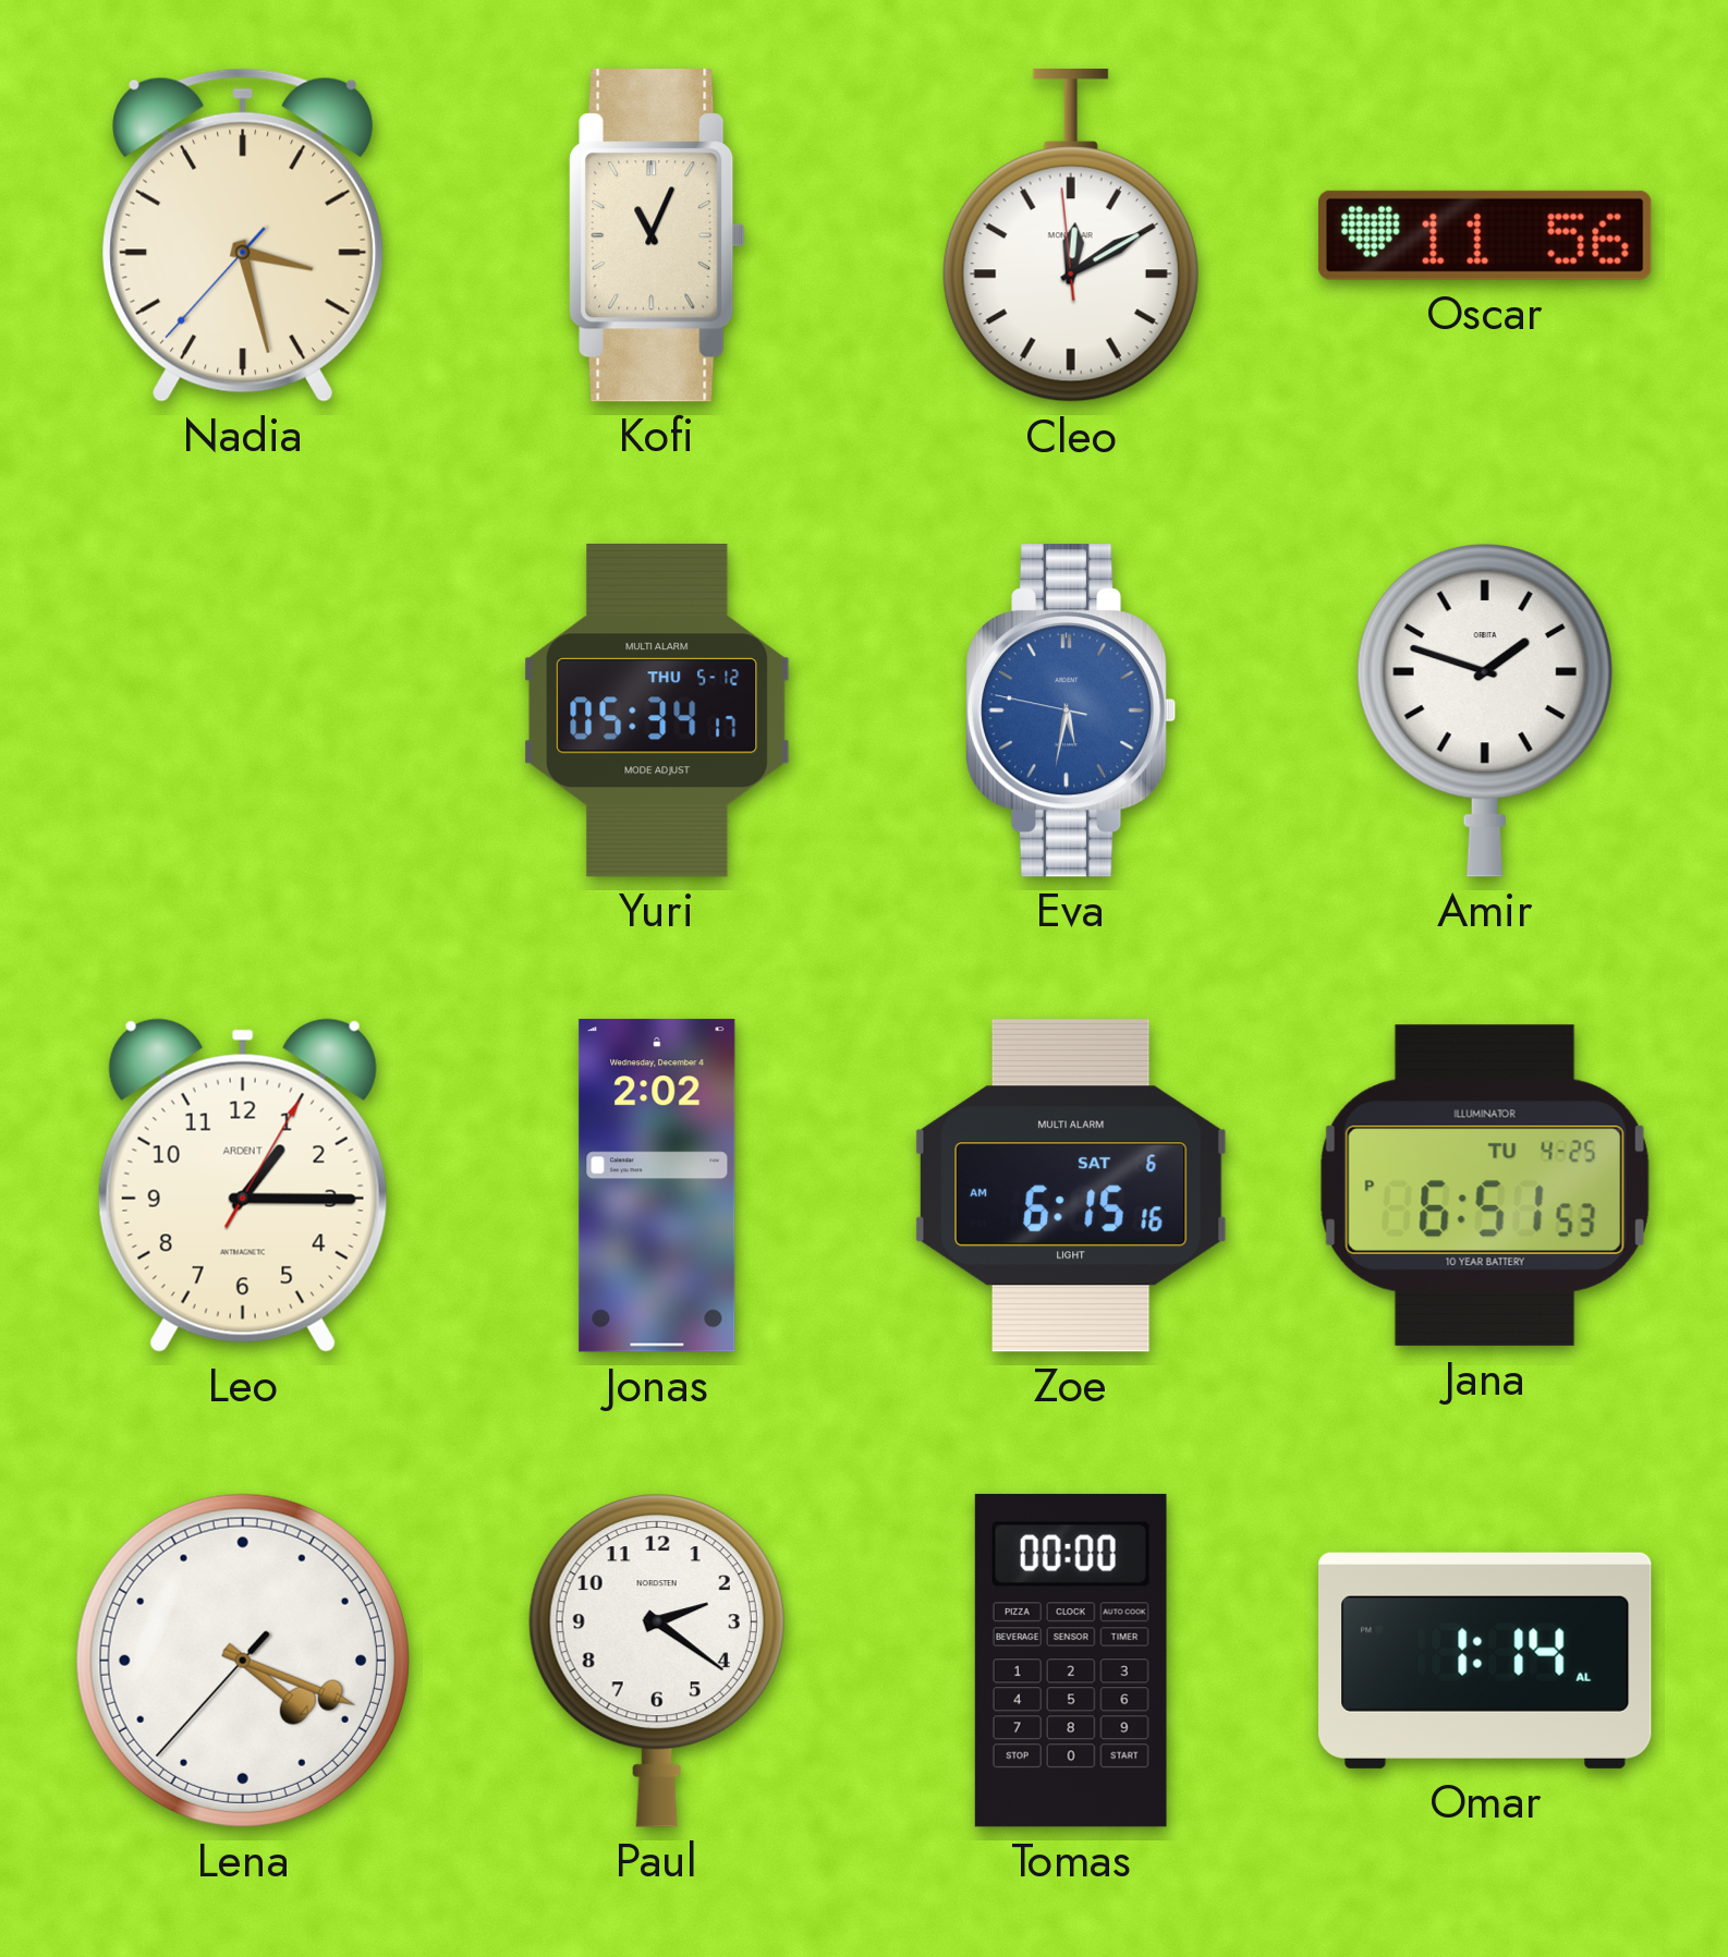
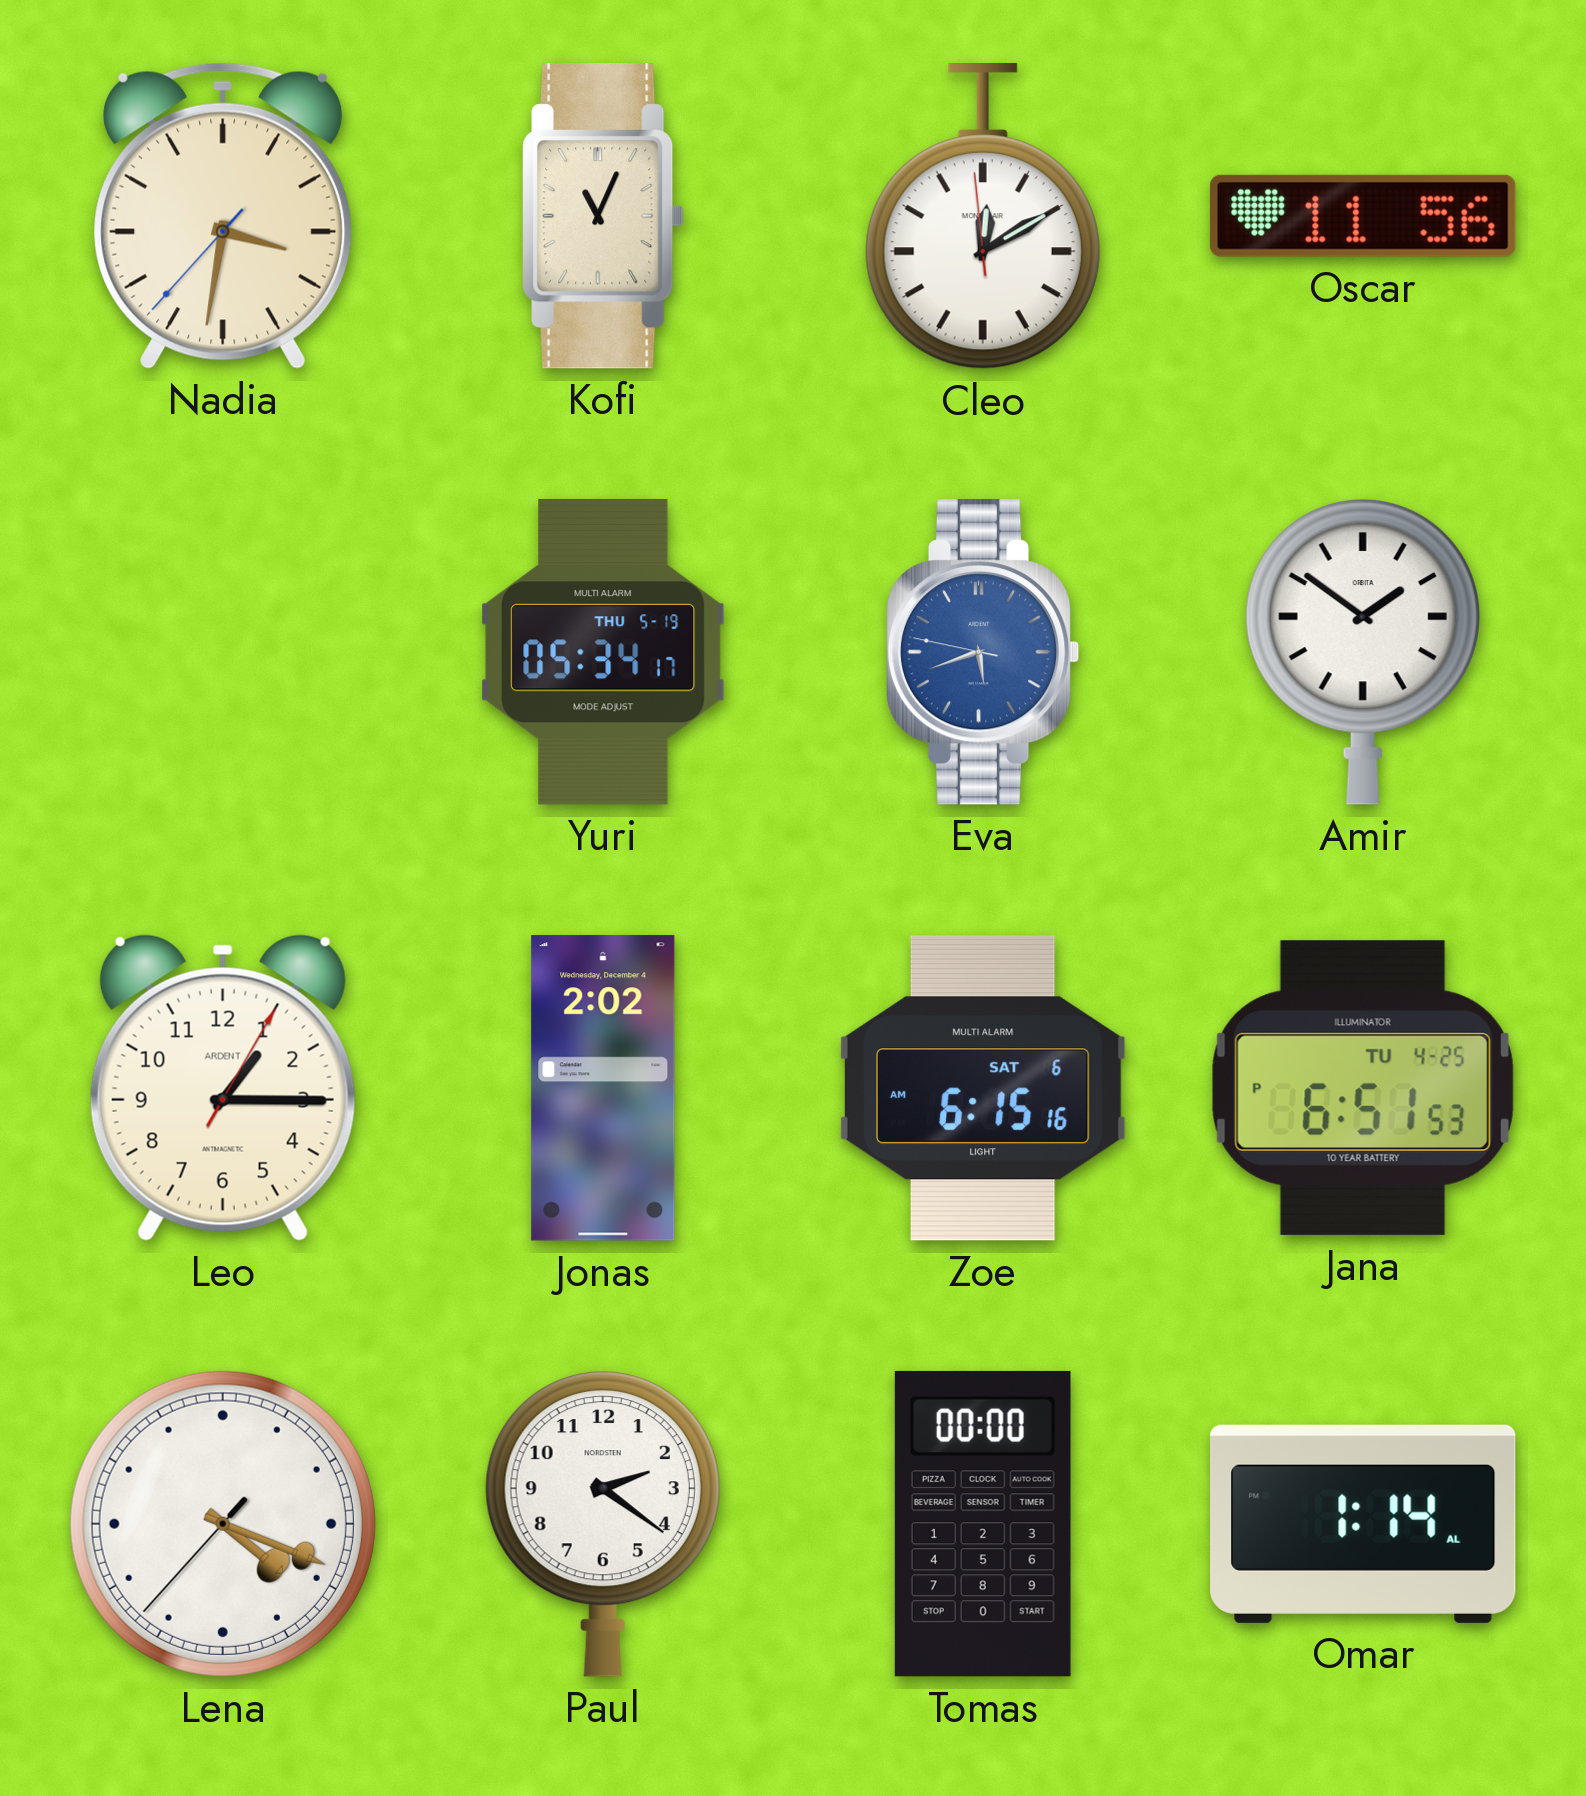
Nadia: 3:27 -> 3:31 (223, 216)
Yuri date: THU 5-12 -> THU 5-19 (603, 652)
Eva: 5:31 -> 5:41 (983, 653)
Amir: 1:48 -> 1:51 (1363, 652)
